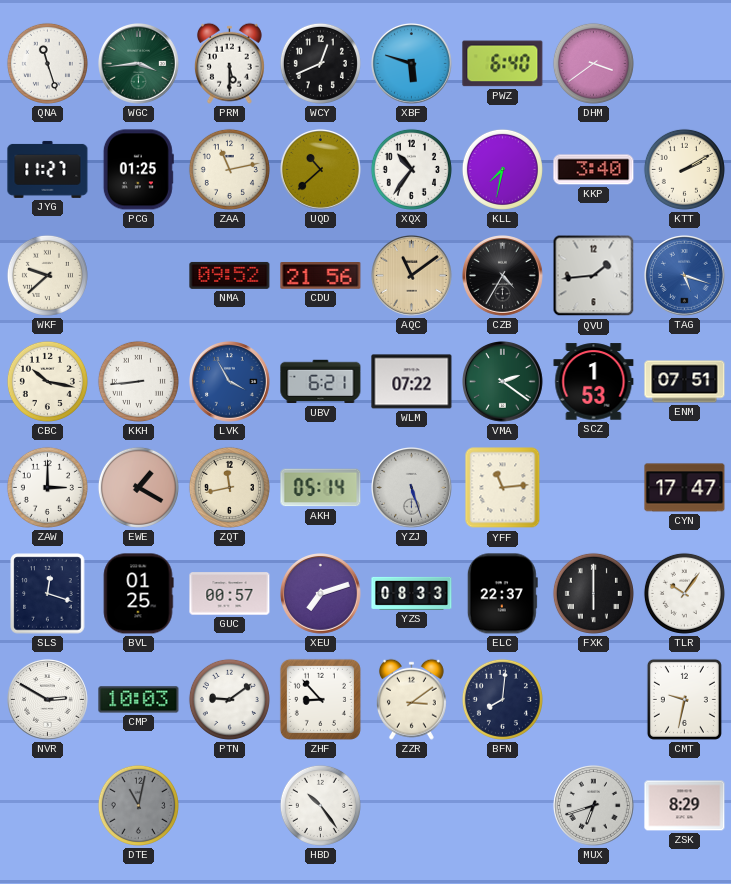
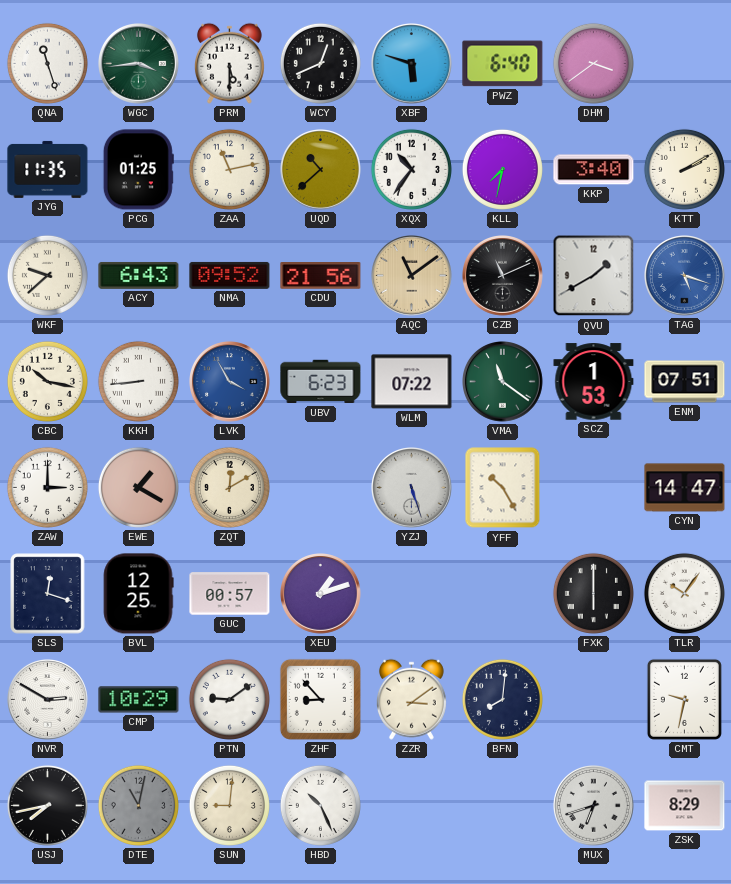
JYG: 11:27 -> 11:35 (48, 169)
ACY: none -> 6:43 (139, 275)
CZB: 4:35 -> 11:11 (503, 276)
QVU: 1:44 -> 1:40 (594, 276)
UBV: 6:21 -> 6:23 (321, 382)
VMA: 2:21 -> 11:21 (503, 382)
ZQT: 11:43 -> 12:10 (229, 487)
AKH: 05:14 -> none (321, 488)
YFF: 11:14 -> 10:25 (503, 488)
CYN: 17:47 -> 14:47 (685, 488)
BVL: 01:25 -> 12:25 (138, 594)
XEU: 7:12 -> 1:12 (321, 594)
YZS: 08:33 -> none (412, 593)
ELC: 22:37 -> none (502, 594)
CMP: 10:03 -> 10:29 (139, 700)
USJ: none -> 7:43 (47, 805)
SUN: none -> 9:01 (229, 805)
HBD: 10:24 -> 10:26 (320, 805)
